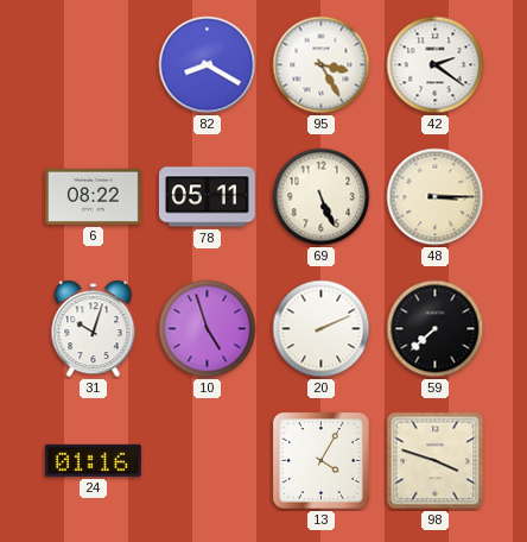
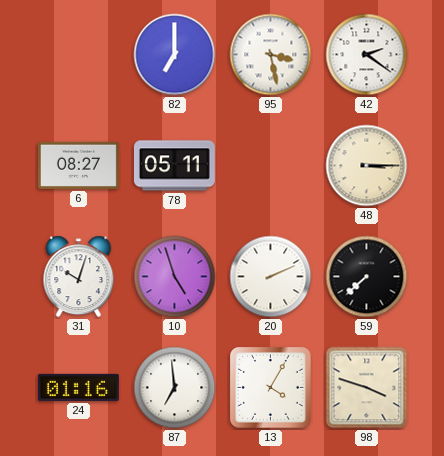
82: 8:20 -> 7:00 (175, 55)
95: 3:25 -> 3:28 (271, 55)
6: 08:22 -> 08:27 (78, 165)
69: 5:26 -> none (322, 197)
87: none -> 6:59 (175, 388)
